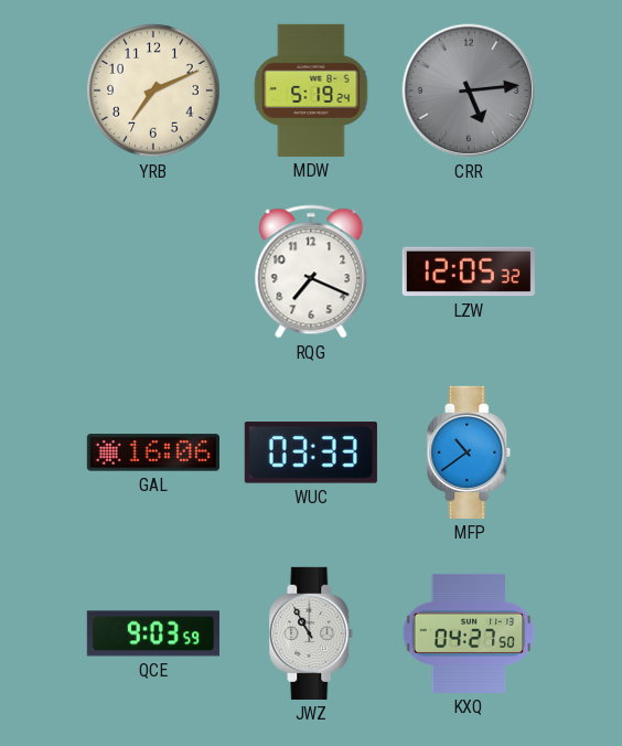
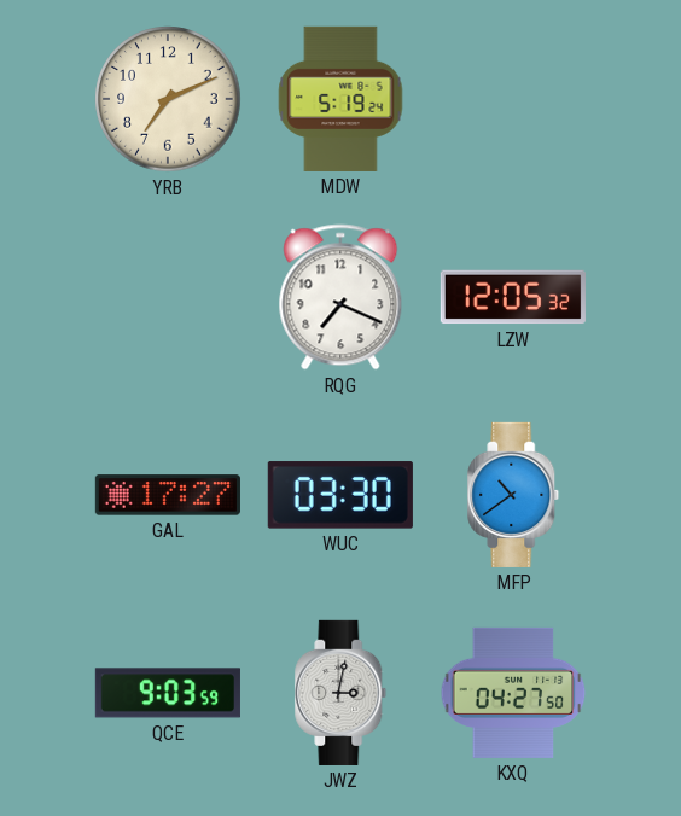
CRR: 5:14 -> none (469, 90)
GAL: 16:06 -> 17:27 (168, 495)
WUC: 03:33 -> 03:30 (340, 495)
JWZ: 10:55 -> 3:02 (340, 693)
